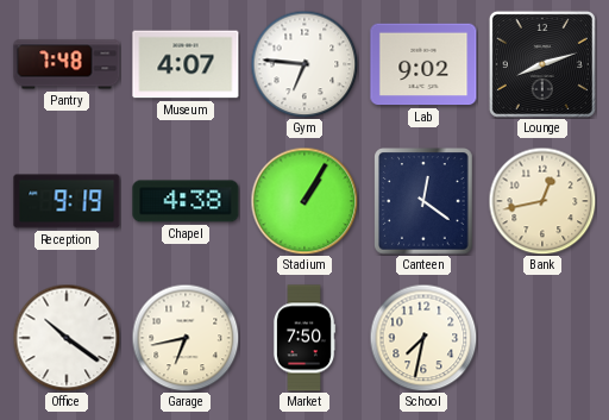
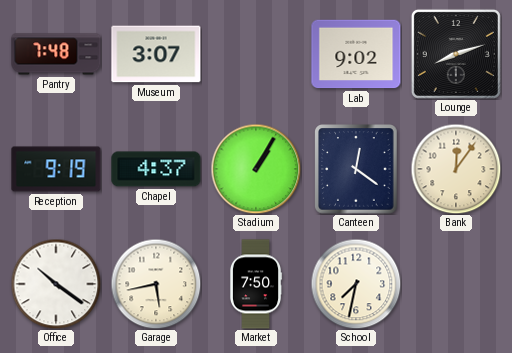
Museum: 4:07 -> 3:07 (156, 54)
Gym: 6:46 -> none (304, 64)
Chapel: 4:38 -> 4:37 (156, 169)
Bank: 12:43 -> 12:06 (456, 169)
Garage: 6:43 -> 5:43 (156, 284)
